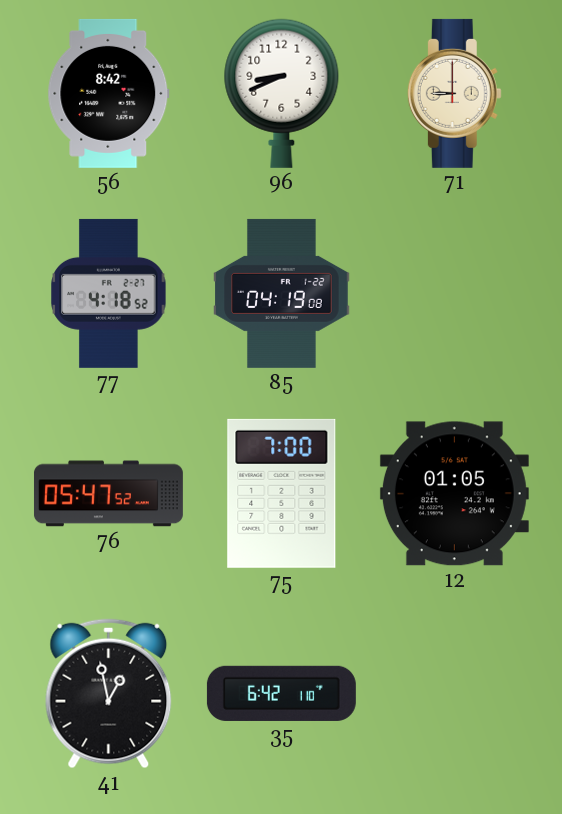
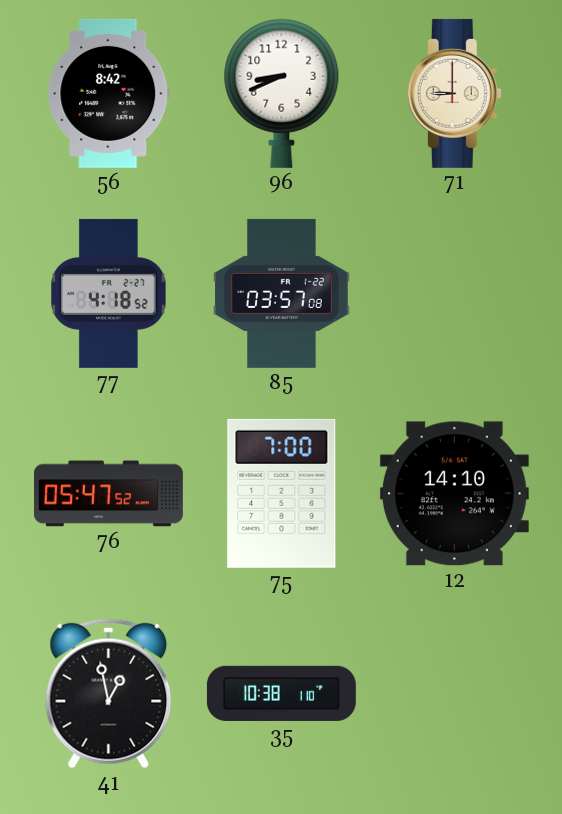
85: 04:19 -> 03:57 (282, 293)
12: 01:05 -> 14:10 (454, 494)
35: 6:42 -> 10:38 (281, 693)
